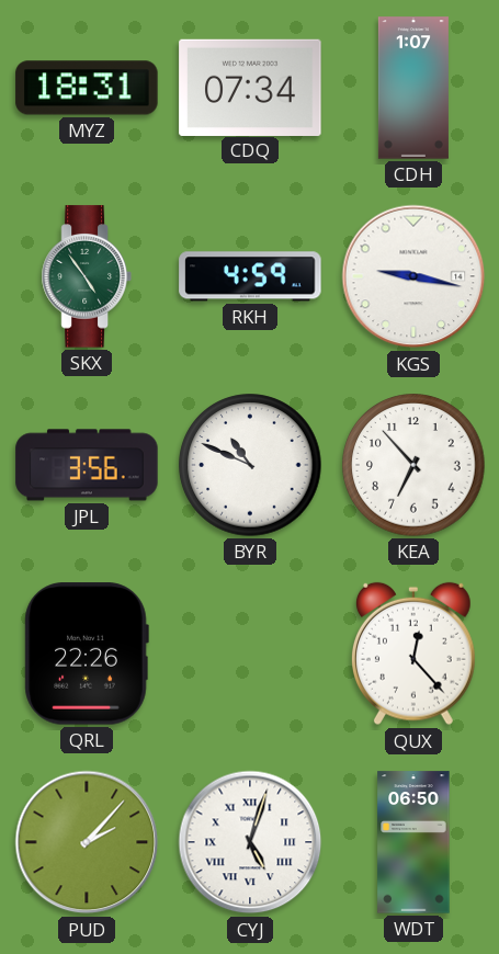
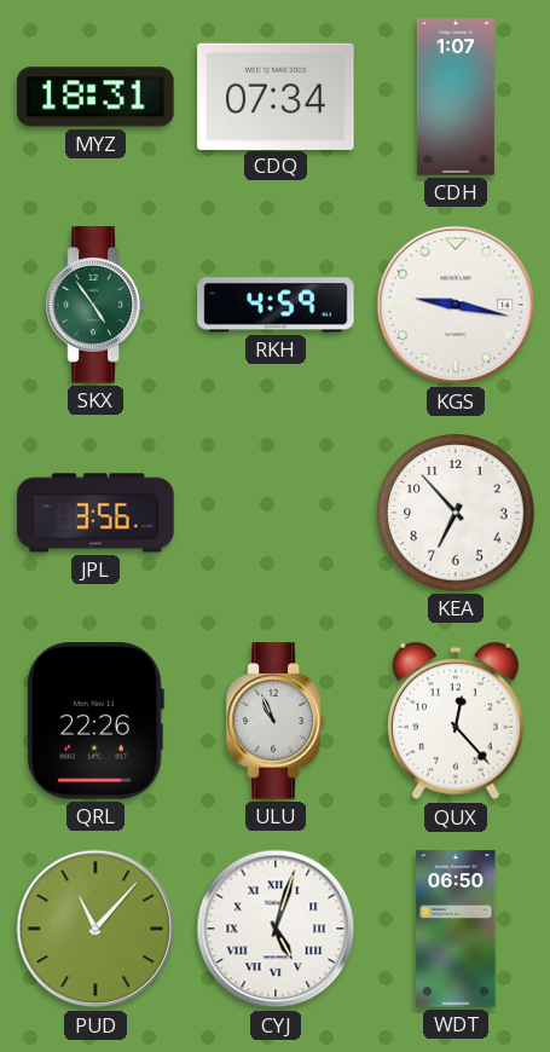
BYR: 10:49 -> none (250, 465)
ULU: none -> 10:56 (276, 721)
PUD: 2:07 -> 11:07 (95, 929)
